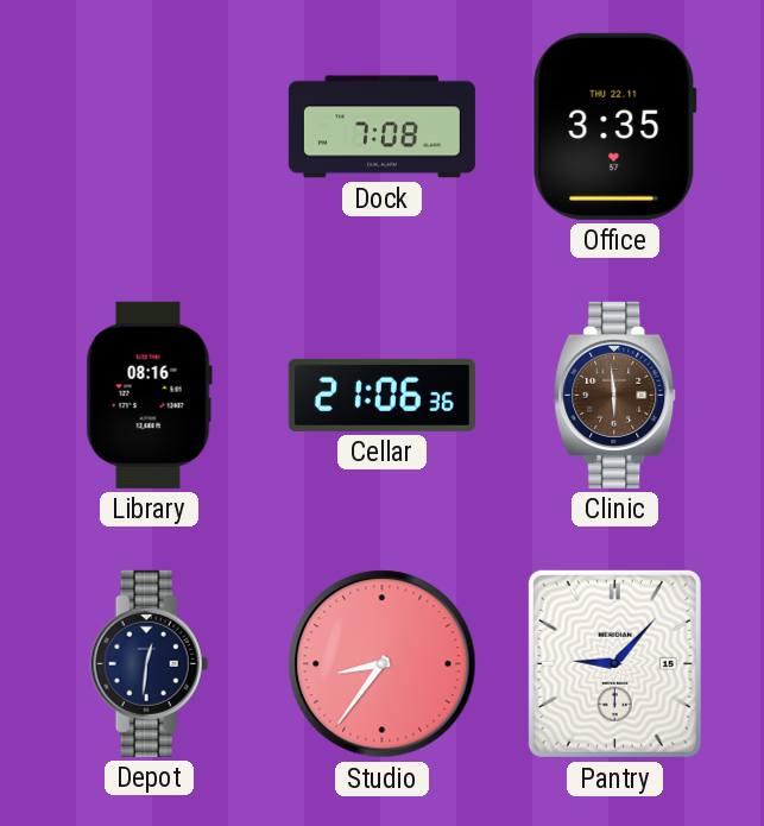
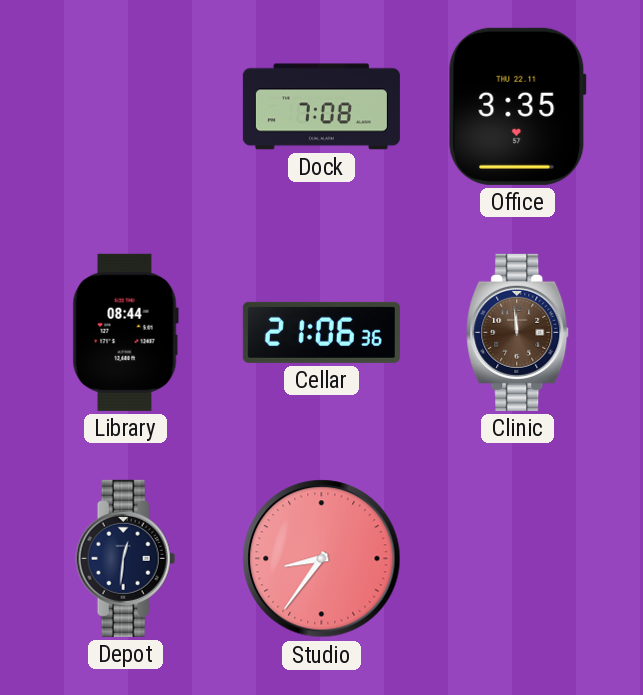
Library: 08:16 -> 08:44 (125, 332)
Clinic: 5:59 -> 11:59 (518, 332)
Pantry: 9:07 -> none (614, 663)
